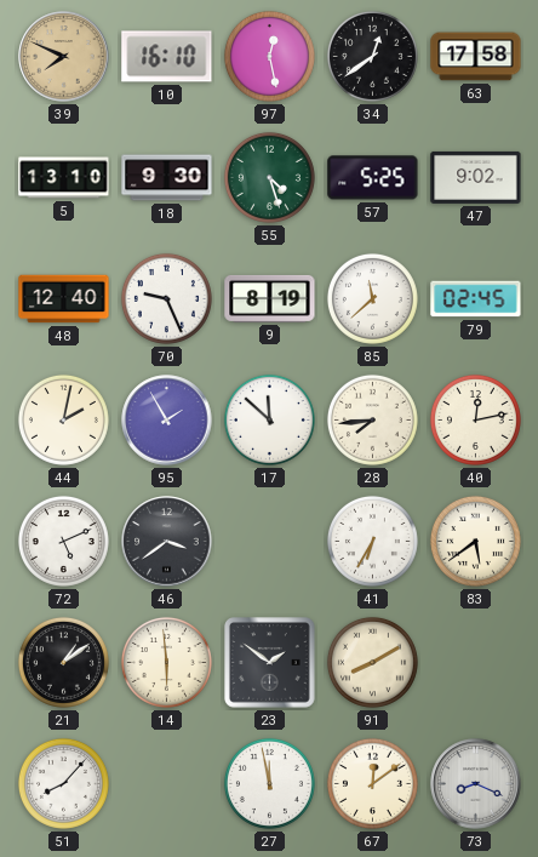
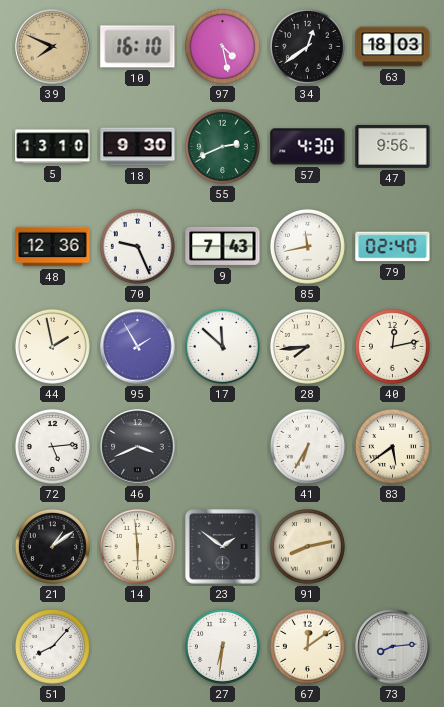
97: 12:28 -> 4:28 (222, 46)
63: 17:58 -> 18:03 (393, 47)
55: 4:27 -> 2:41 (222, 146)
57: 5:25 -> 4:30 (308, 147)
47: 9:02 -> 9:56 (393, 146)
48: 12:40 -> 12:36 (53, 247)
9: 8:19 -> 7:43 (223, 246)
85: 11:38 -> 11:43 (307, 246)
79: 02:45 -> 02:40 (393, 247)
44: 2:02 -> 1:58 (52, 346)
72: 5:11 -> 5:14 (52, 446)
46: 3:39 -> 3:41 (138, 447)
91: 8:10 -> 8:13 (307, 546)
27: 11:58 -> 6:31 (222, 646)
73: 8:19 -> 8:14 (393, 647)
